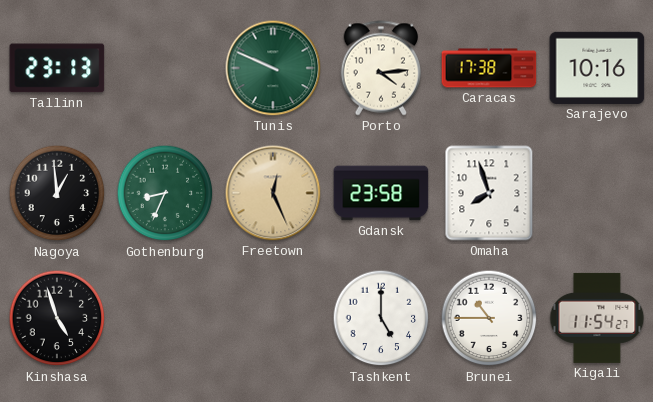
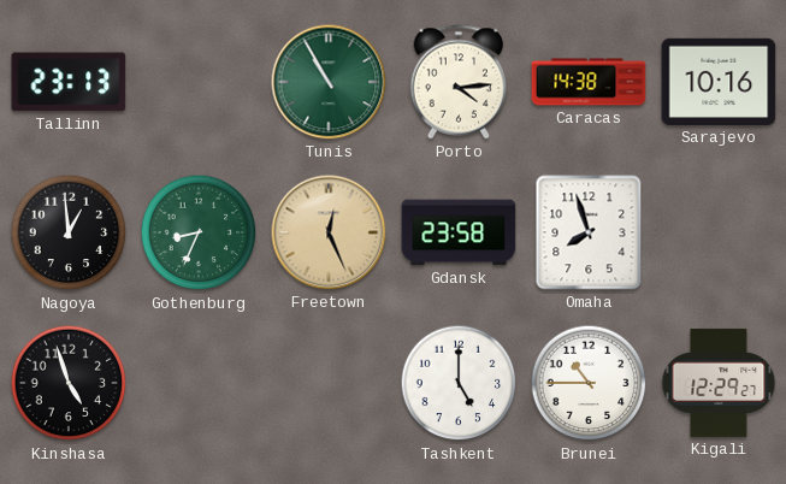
Tunis: 9:49 -> 10:55 (329, 82)
Caracas: 17:38 -> 14:38 (589, 82)
Kigali: 11:54 -> 12:29 (719, 383)
